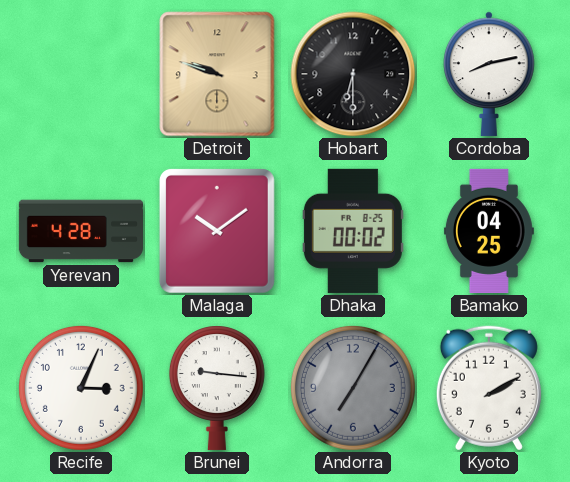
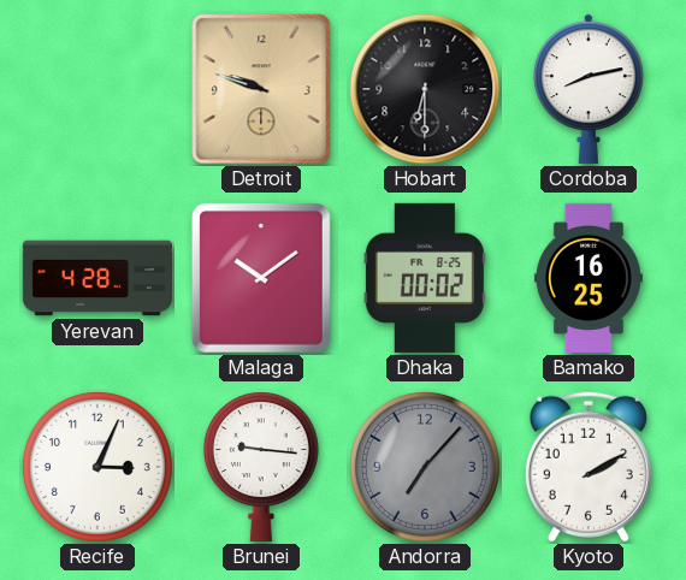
Bamako: 04:25 -> 16:25 (589, 278)
Andorra: 7:05 -> 7:07 (425, 467)
